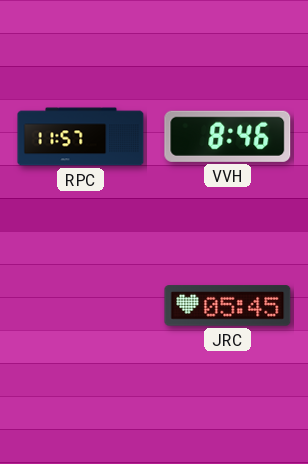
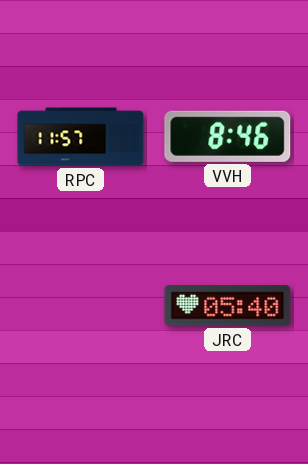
JRC: 05:45 -> 05:40 (228, 306)
